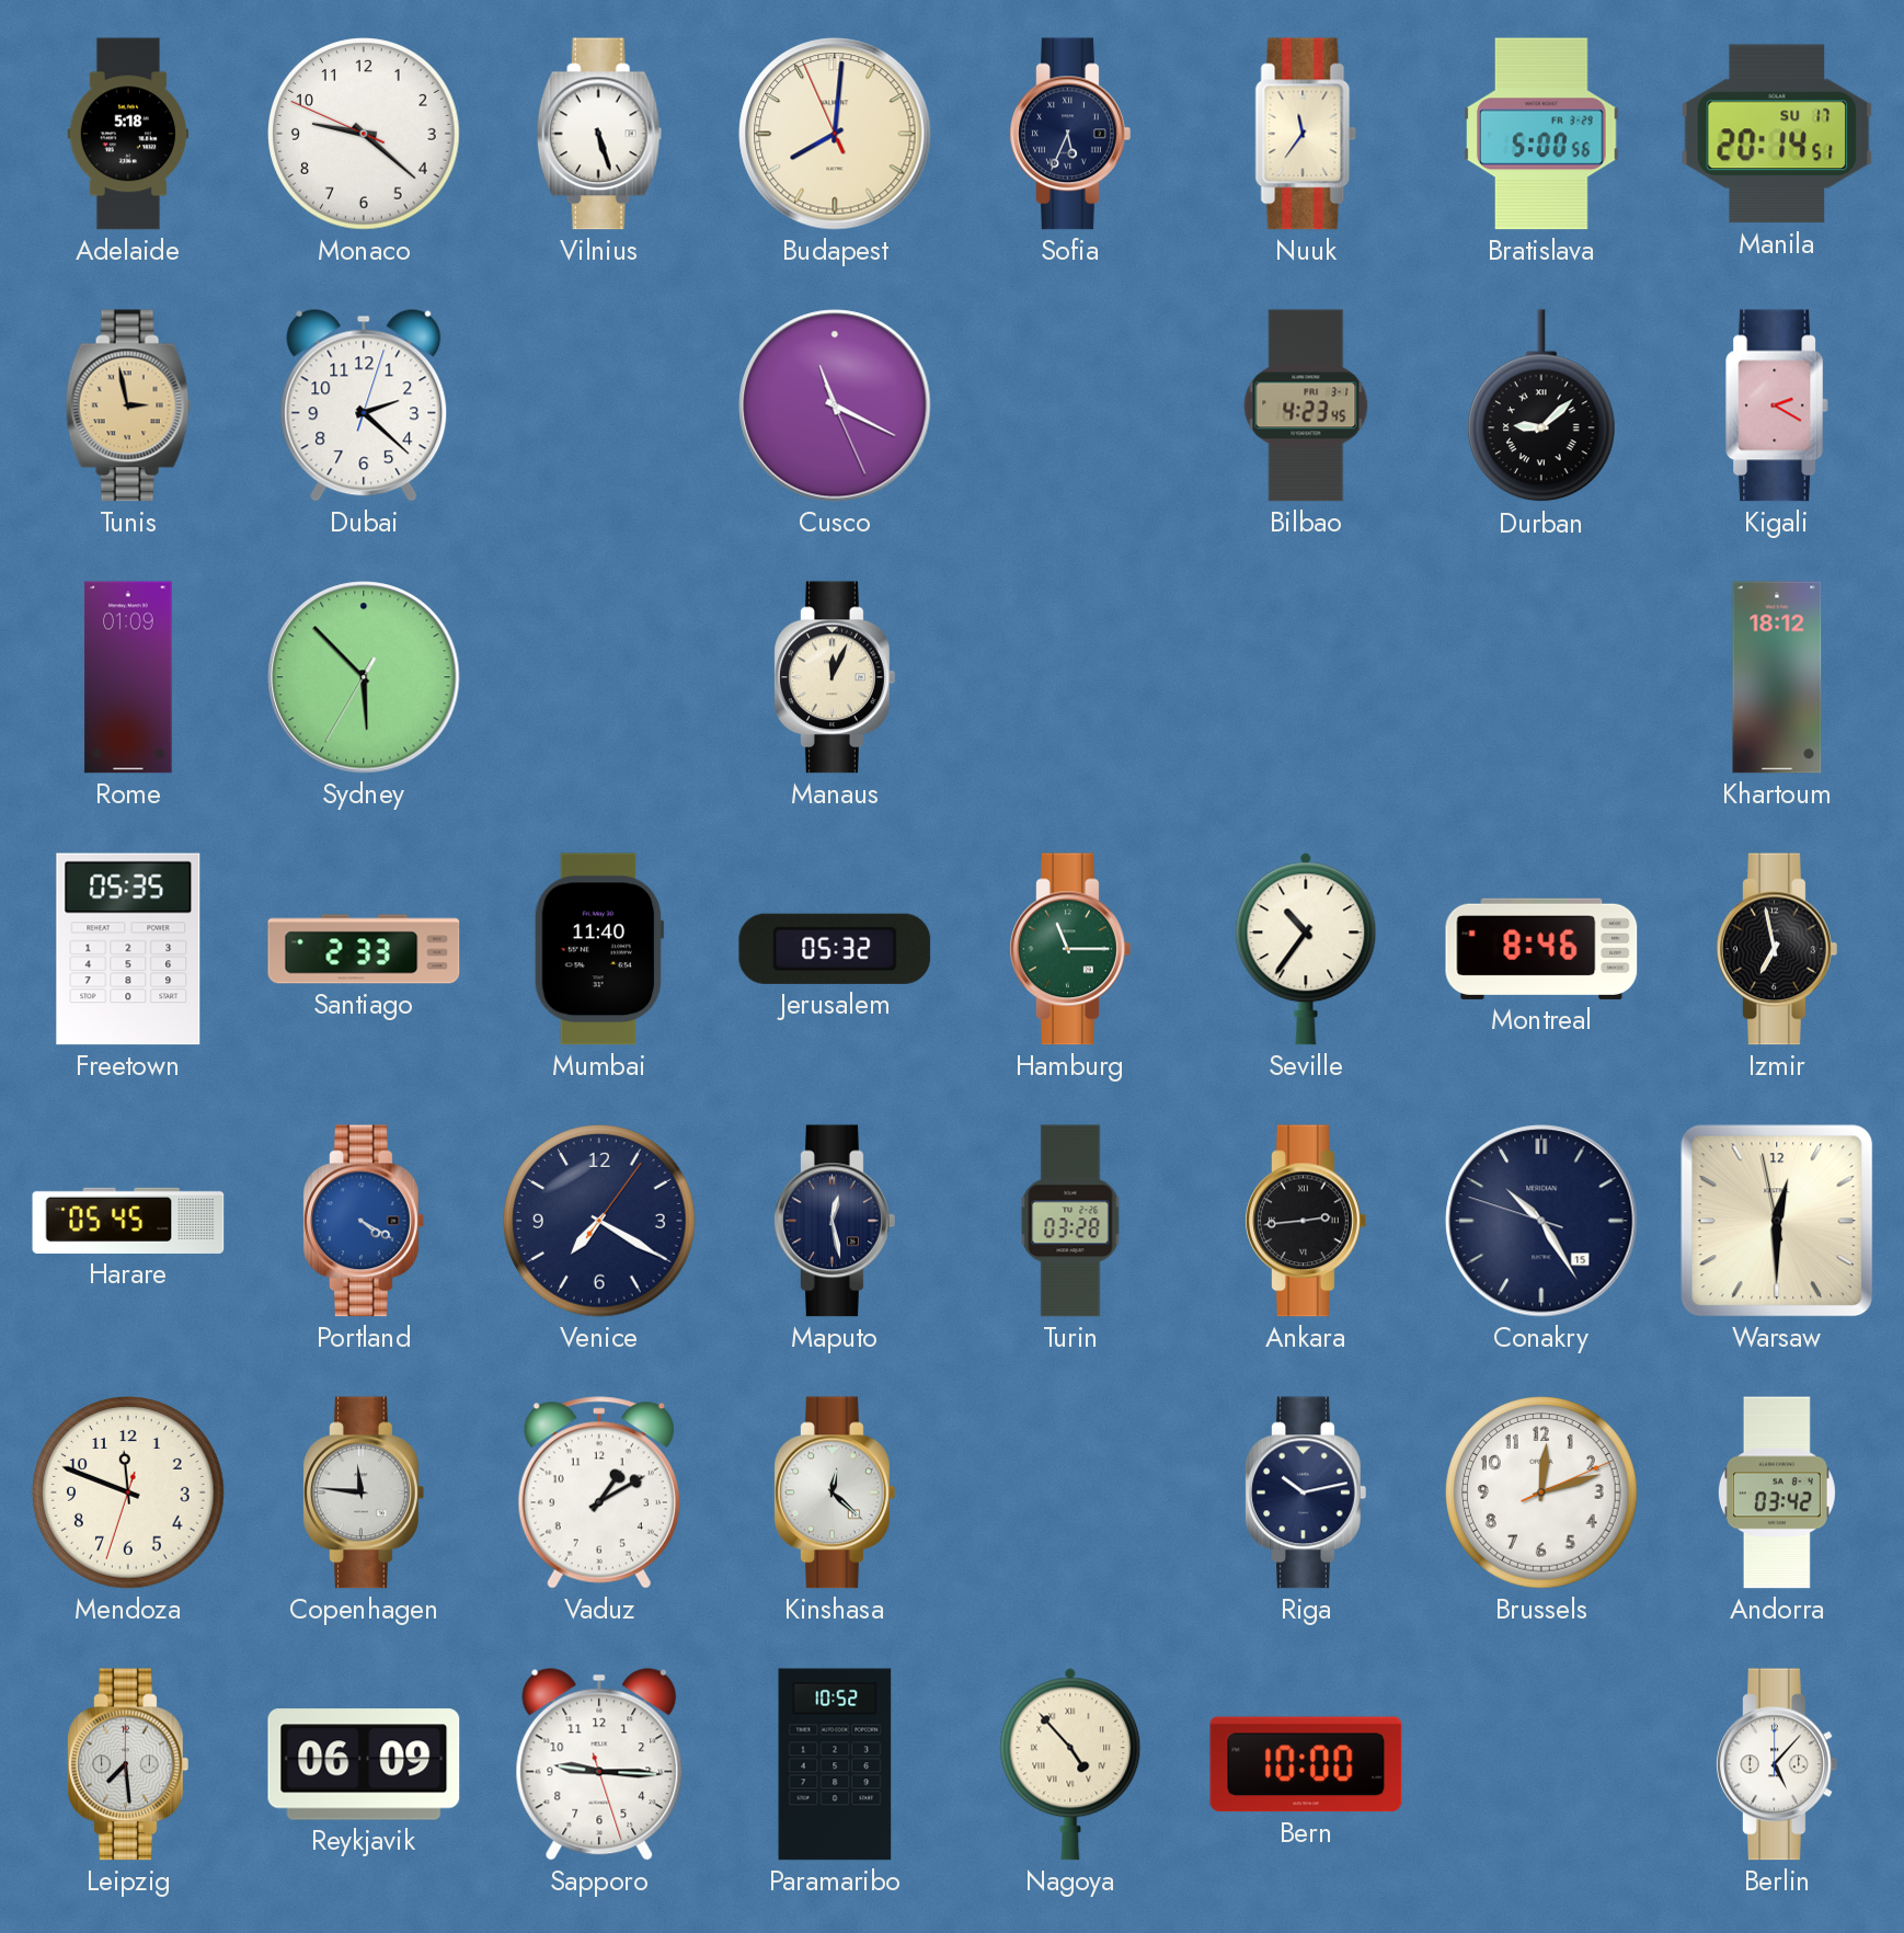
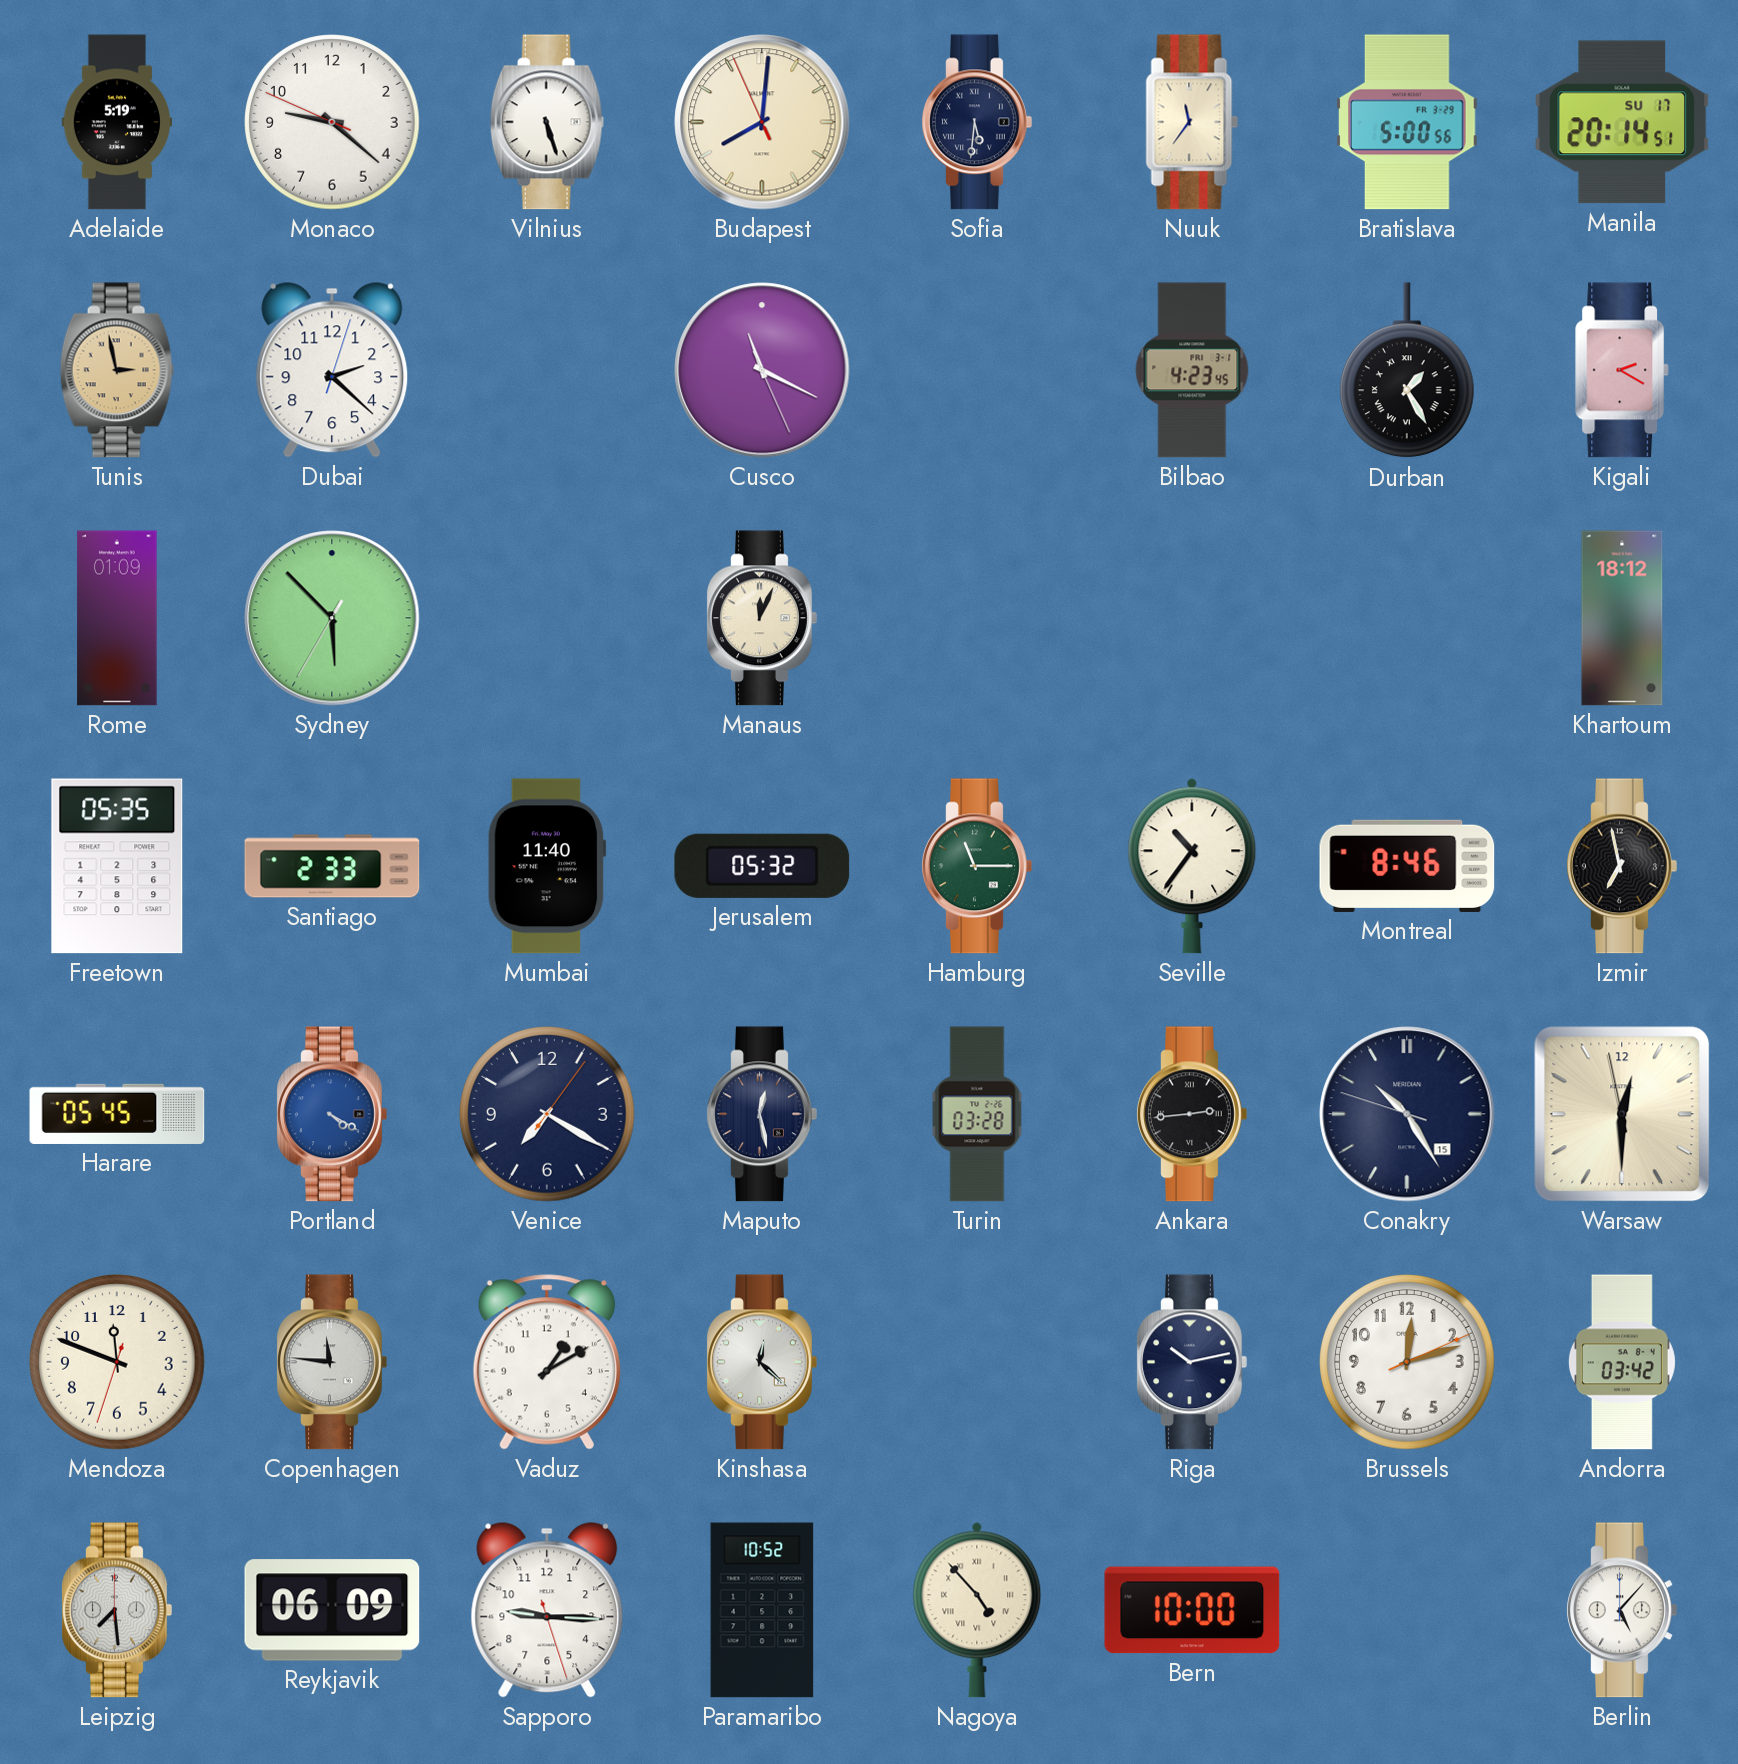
Adelaide: 5:18 -> 5:19 (116, 122)
Sofia: 5:34 -> 5:31 (977, 122)
Durban: 9:08 -> 1:25 (1407, 371)
